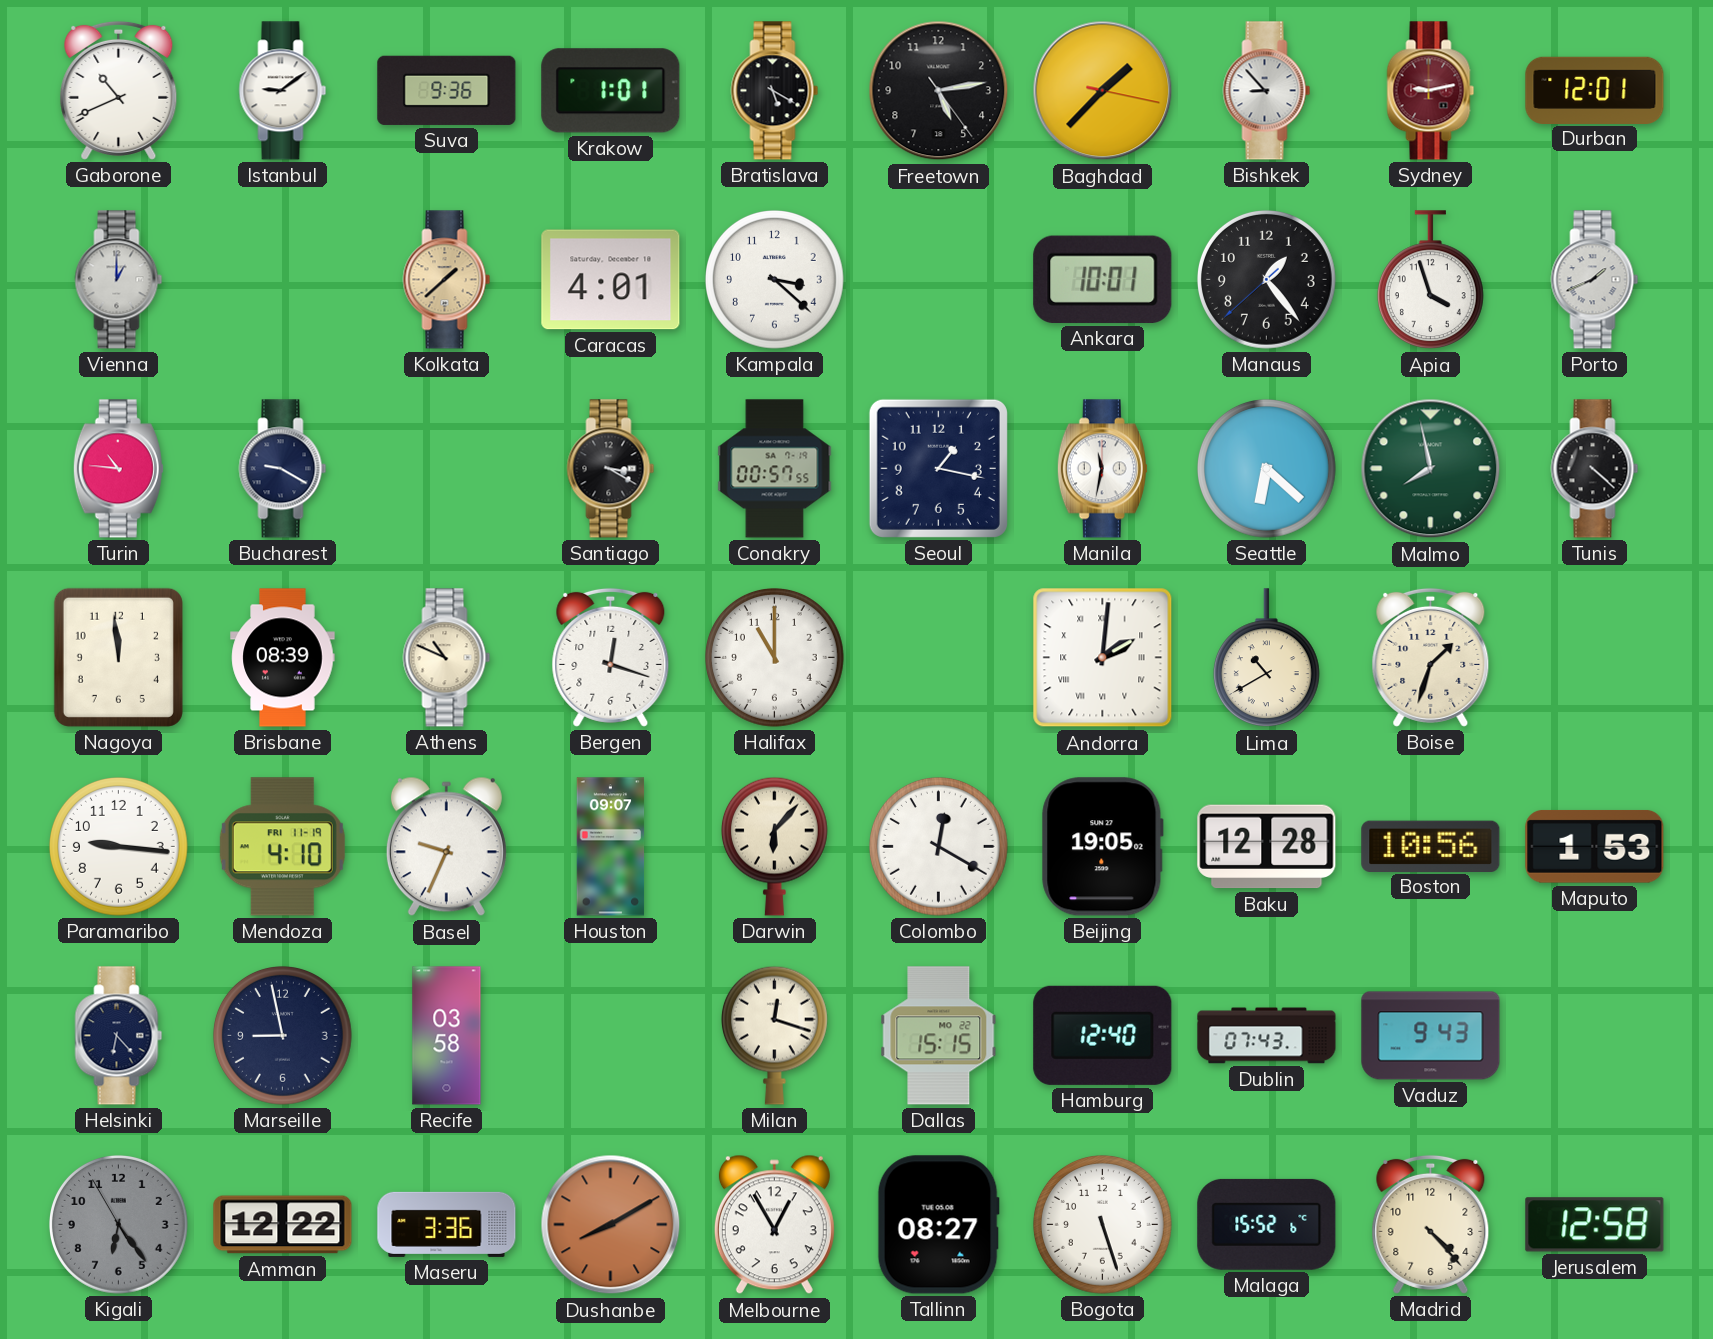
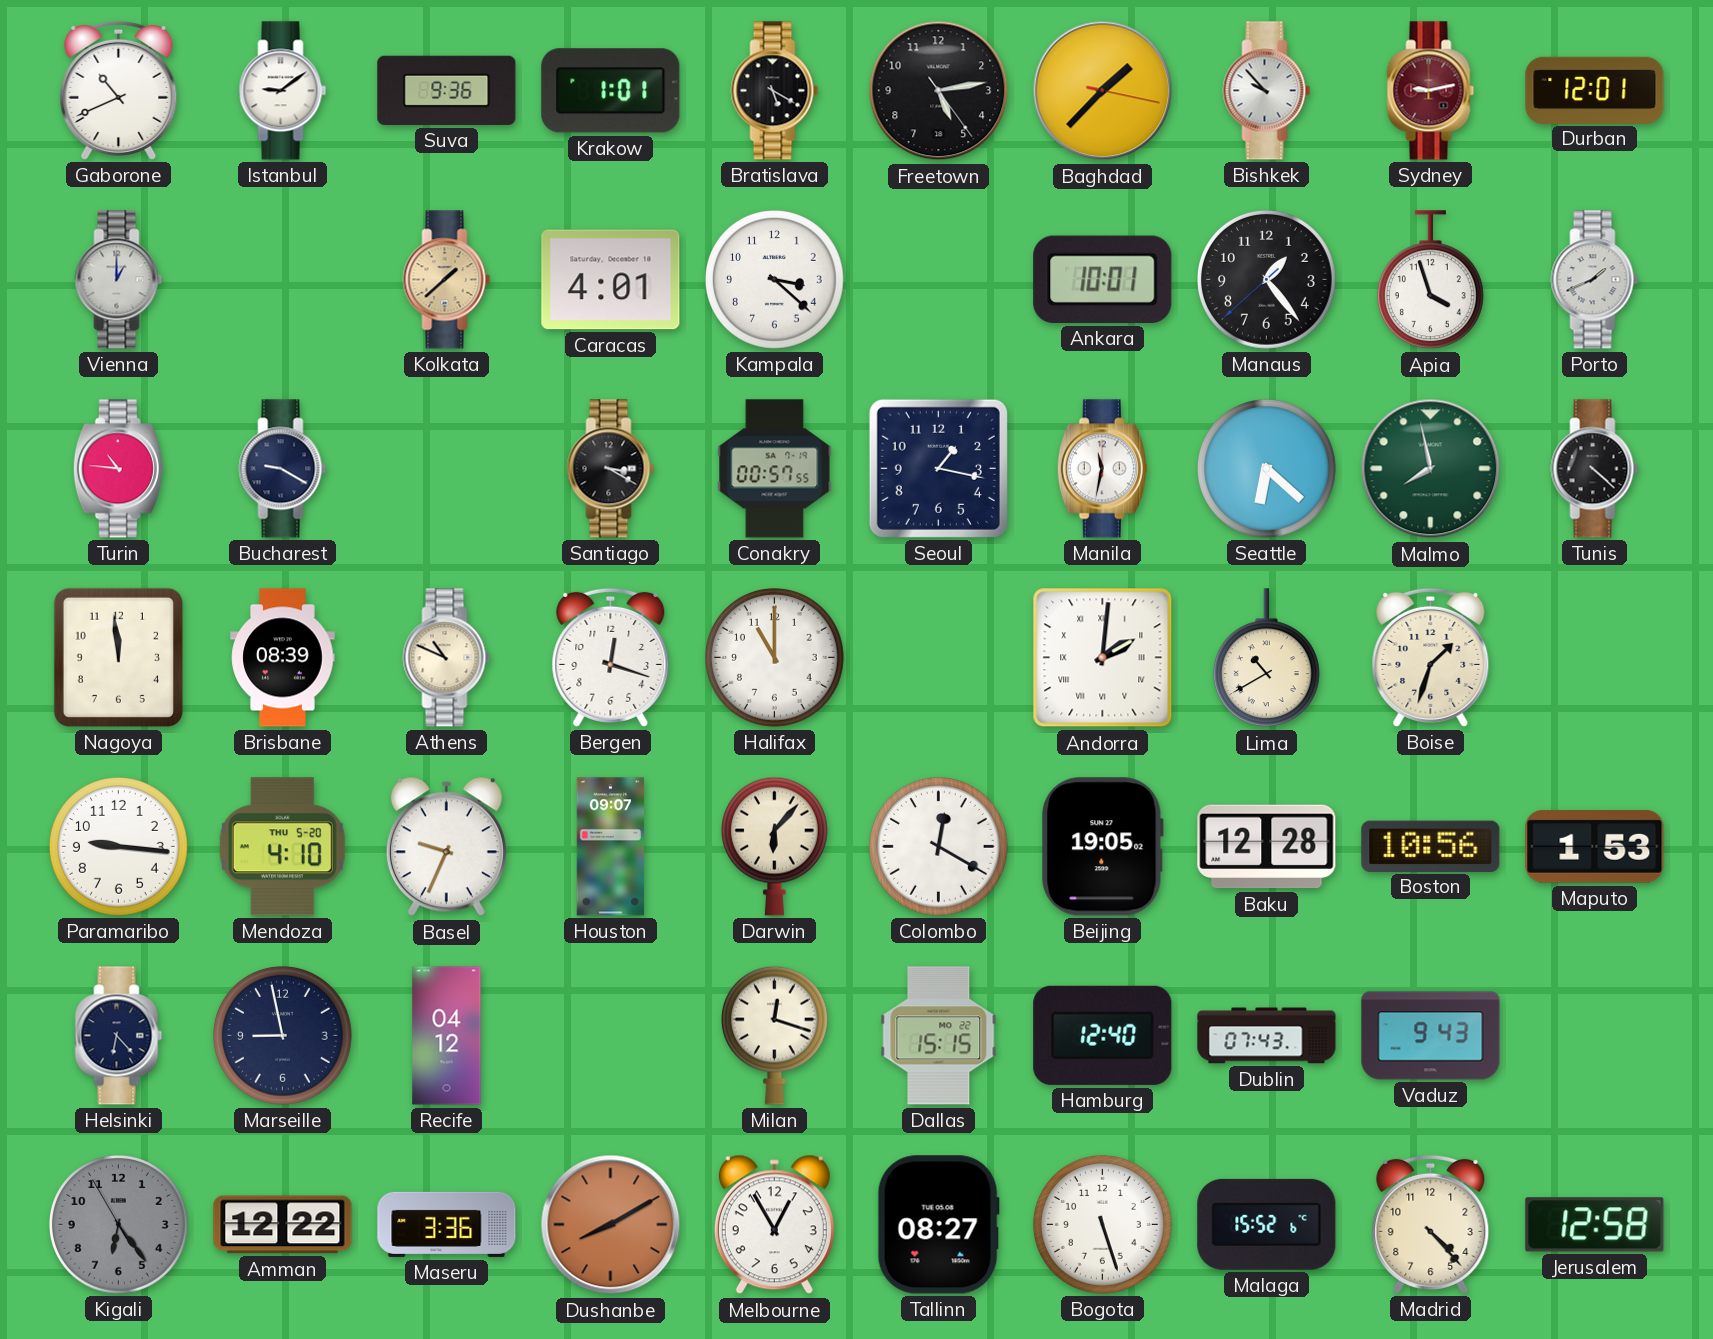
Bishkek: 8:53 -> 9:53 (1267, 91)
Mendoza date: FRI 11-19 -> THU 5-20 (282, 847)
Recife: 03:58 -> 04:12 (447, 1036)
